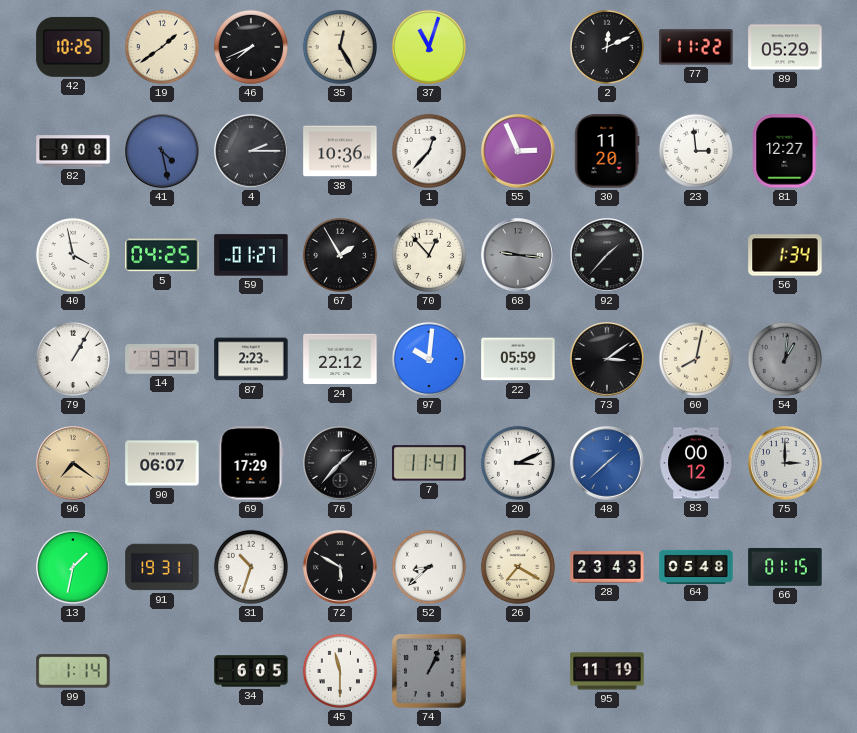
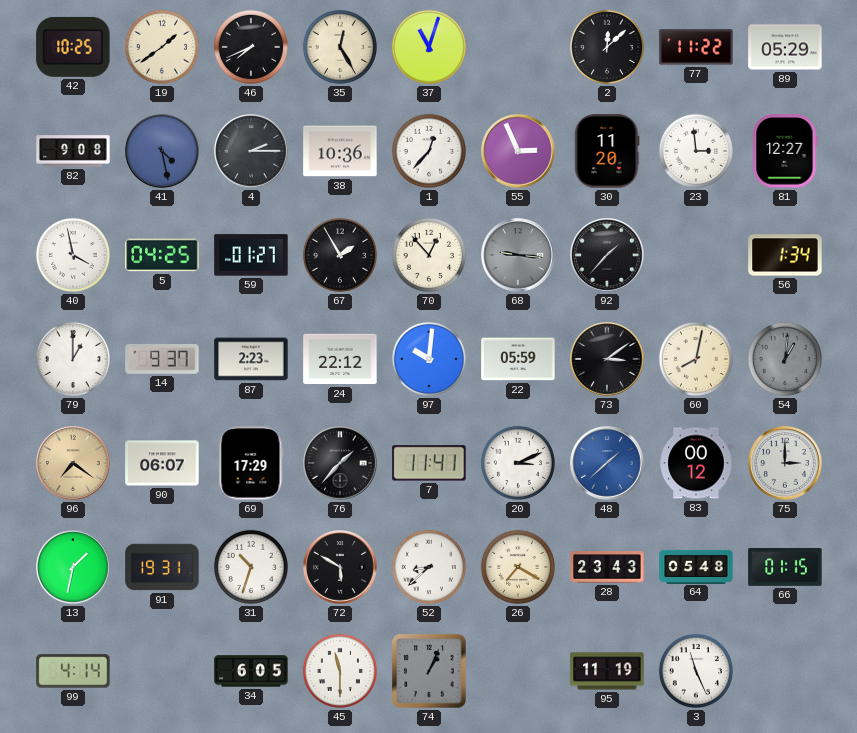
2: 12:11 -> 12:08 (607, 47)
79: 1:05 -> 1:00 (73, 359)
99: 1:14 -> 4:14 (73, 671)
3: none -> 11:26 (696, 671)
